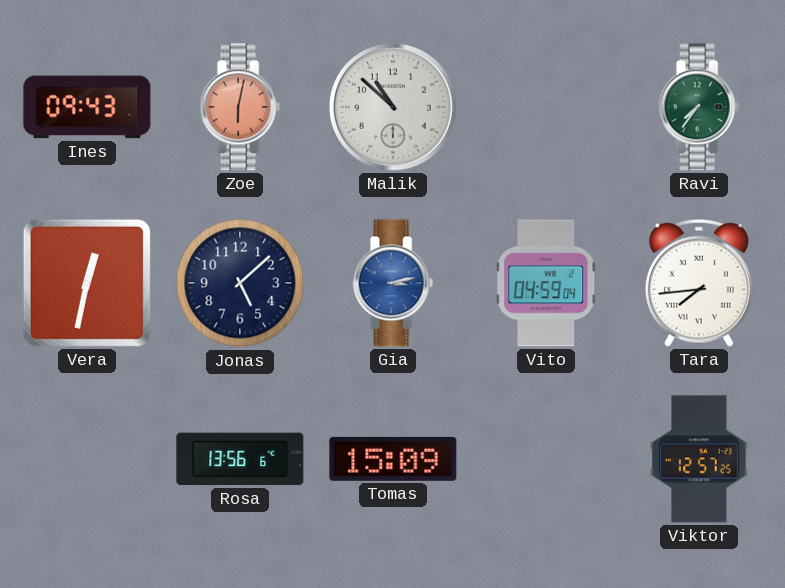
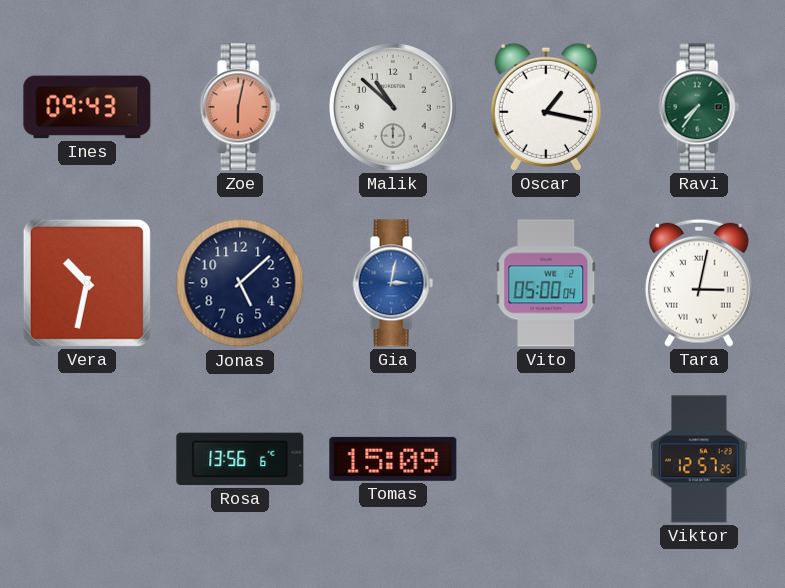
Oscar: none -> 1:17 (546, 107)
Vera: 12:32 -> 10:32 (87, 283)
Gia: 3:13 -> 3:02 (393, 283)
Vito: 04:59 -> 05:00 (546, 283)
Tara: 7:44 -> 3:02 (699, 283)
